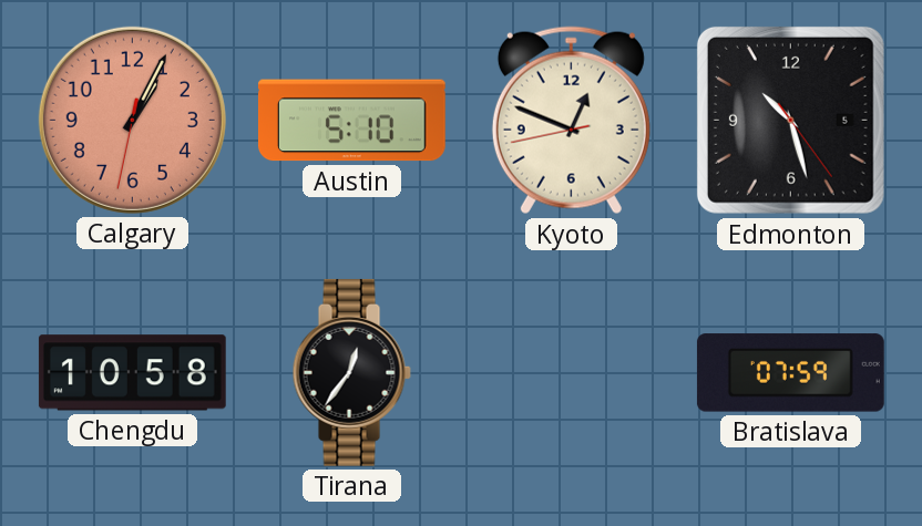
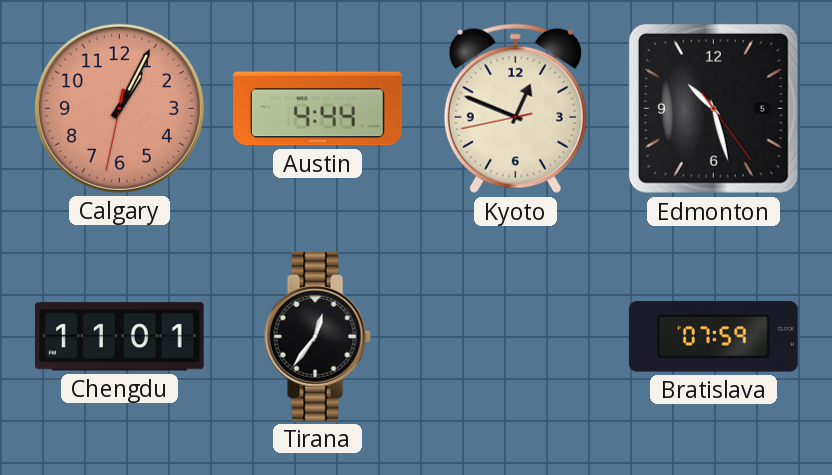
Austin: 5:10 -> 4:44 (317, 109)
Chengdu: 10:58 -> 11:01 (119, 337)
